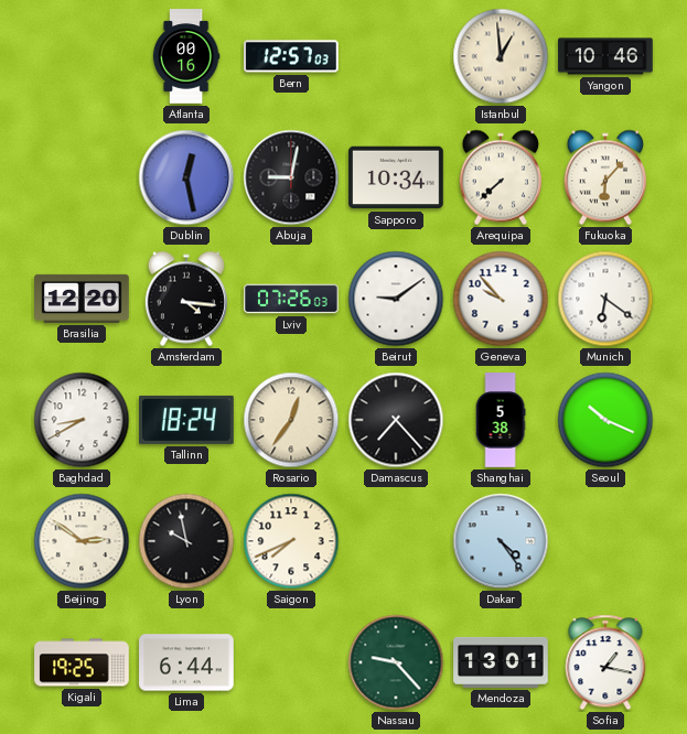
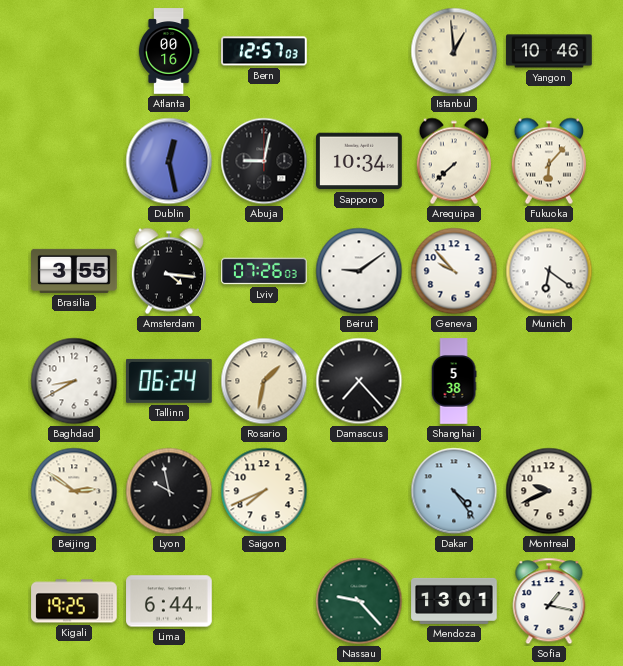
Brasilia: 12:20 -> 3:55 (74, 271)
Tallinn: 18:24 -> 06:24 (170, 381)
Rosario: 12:36 -> 1:32 (264, 381)
Seoul: 10:19 -> none (605, 420)
Montreal: none -> 9:41 (549, 491)
